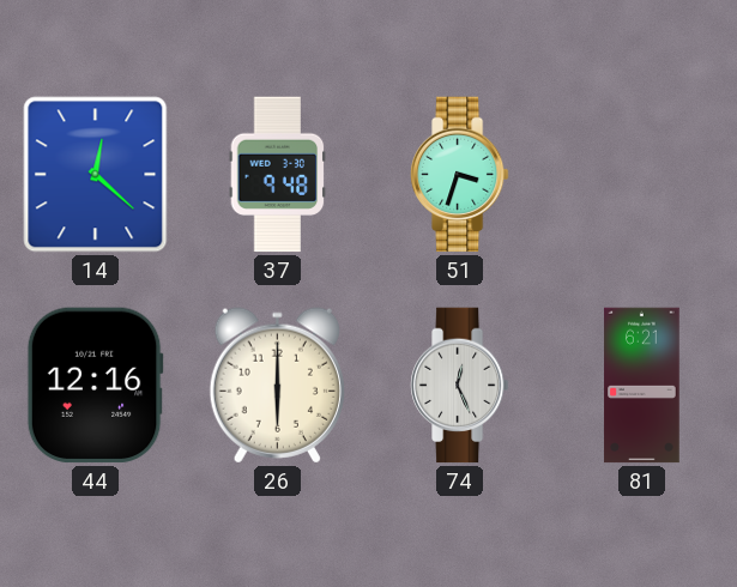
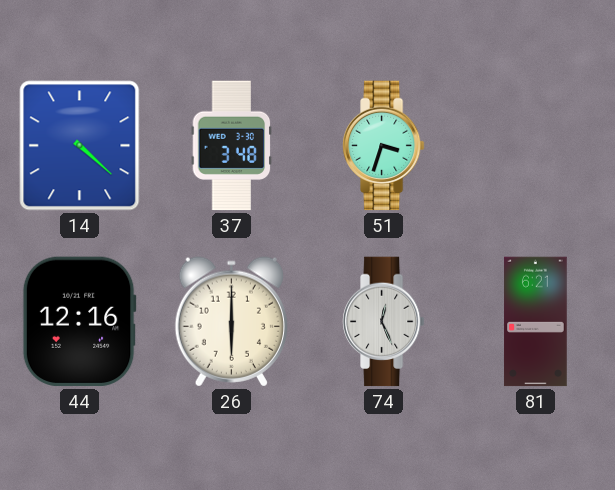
14: 12:22 -> 4:22 (80, 146)
37: 9:48 -> 3:48 (232, 146)
